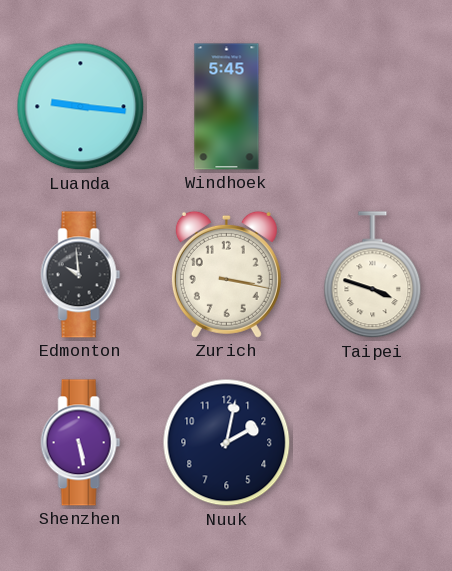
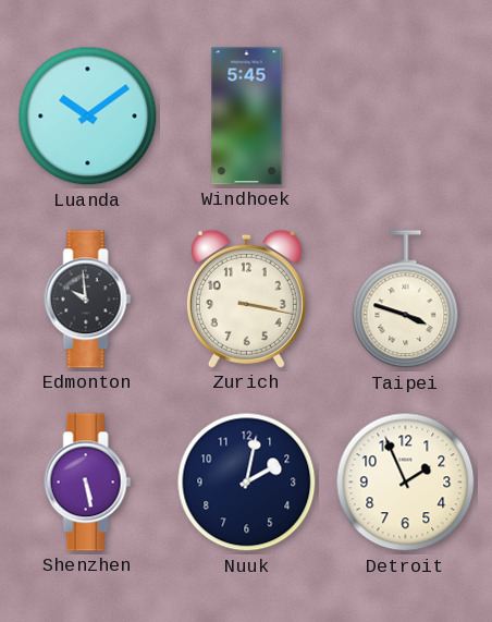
Luanda: 9:16 -> 10:09 (88, 117)
Detroit: none -> 1:56 (406, 483)
